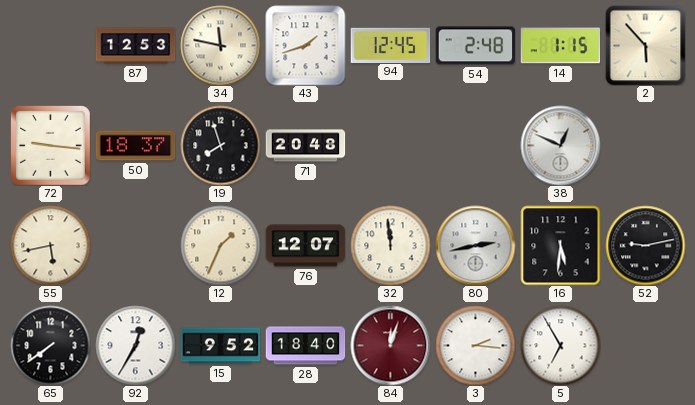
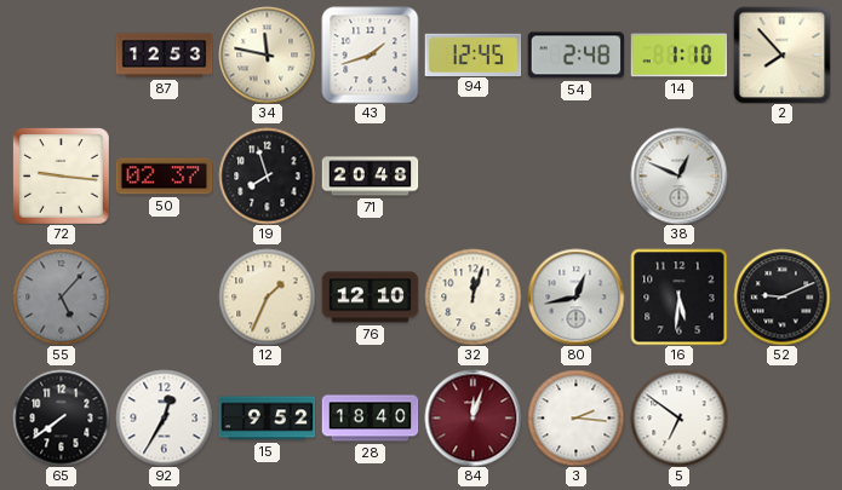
14: 1:15 -> 1:10 (678, 56)
2: 5:53 -> 7:53 (781, 54)
50: 18:37 -> 02:37 (164, 177)
55: 5:43 -> 5:07 (61, 296)
55 dial: cream -> grey (61, 296)
76: 12:07 -> 12:10 (370, 298)
32: 11:59 -> 12:03 (472, 296)
80: 2:43 -> 12:43 (575, 296)
52: 9:13 -> 9:11 (781, 296)
5: 6:55 -> 6:51 (678, 417)
